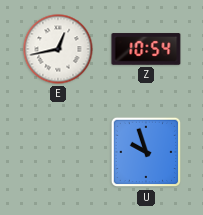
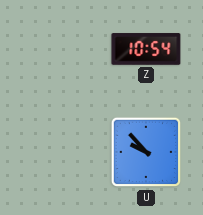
E: 12:43 -> none (58, 49)
U: 9:57 -> 9:53 (146, 152)
